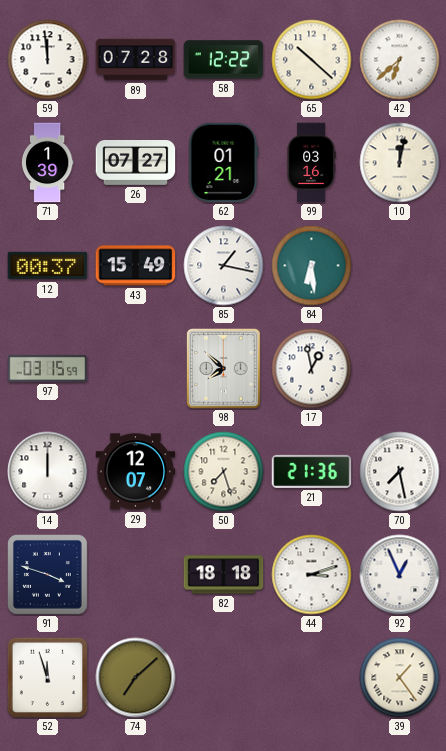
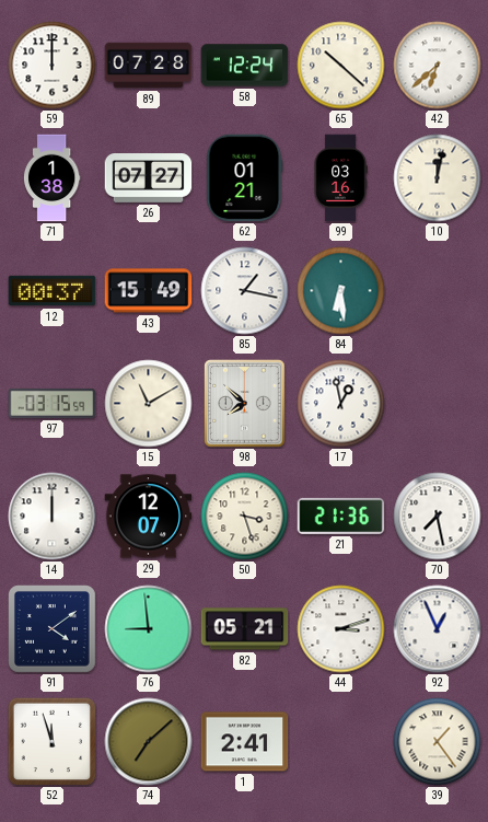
59: 11:59 -> 12:00 (53, 66)
58: 12:22 -> 12:24 (245, 66)
71: 1:39 -> 1:38 (51, 178)
15: none -> 11:10 (149, 404)
50: 7:27 -> 3:27 (245, 517)
91: 3:48 -> 4:09 (53, 629)
76: none -> 8:59 (149, 629)
82: 18:18 -> 05:21 (245, 629)
1: none -> 2:41 (245, 742)
